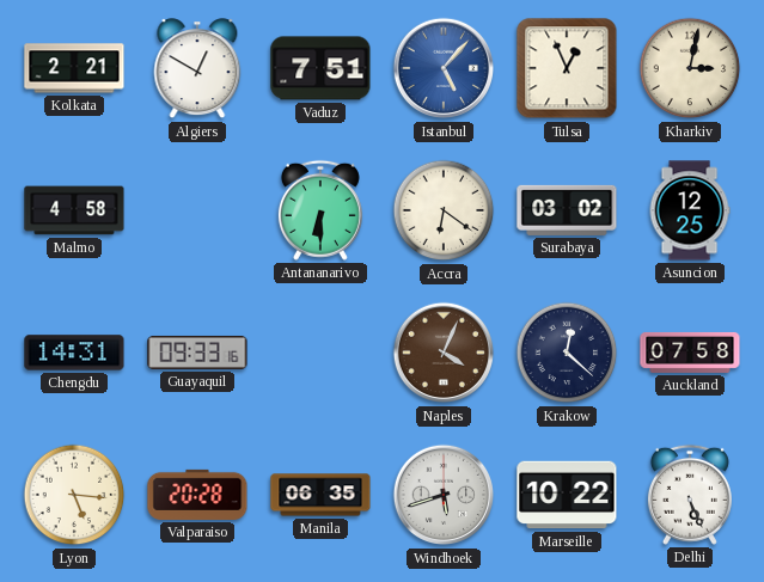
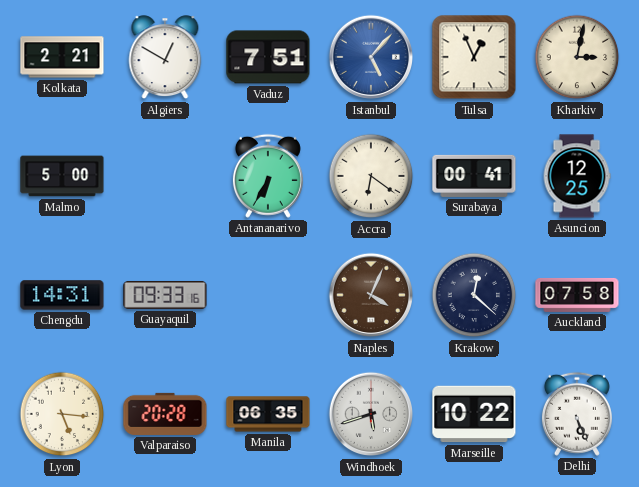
Malmo: 4:58 -> 5:00 (62, 176)
Antananarivo: 6:30 -> 6:35 (268, 176)
Surabaya: 03:02 -> 00:41 (474, 176)
